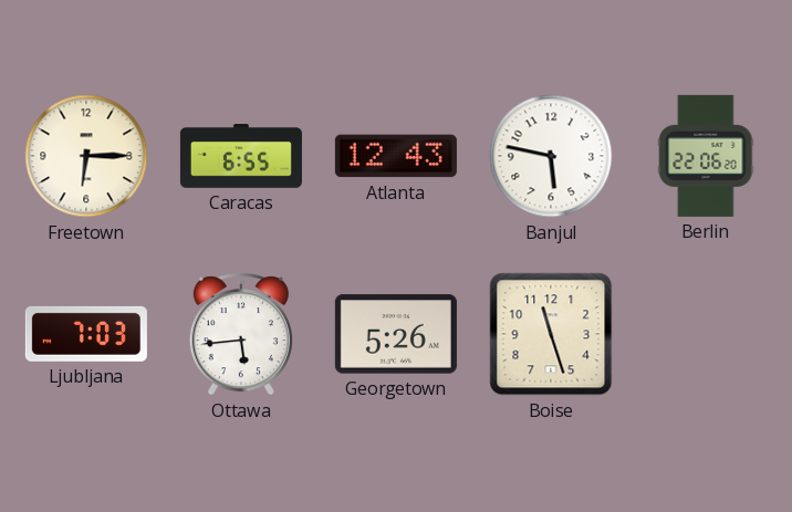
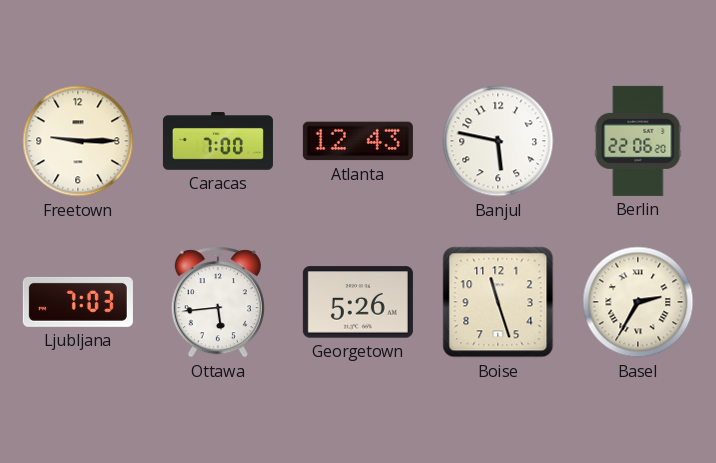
Freetown: 6:15 -> 9:15 (78, 141)
Caracas: 6:55 -> 7:00 (218, 141)
Basel: none -> 2:35 (638, 302)
